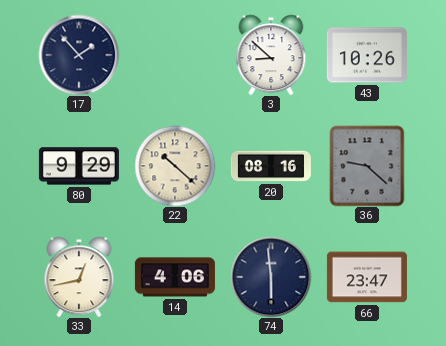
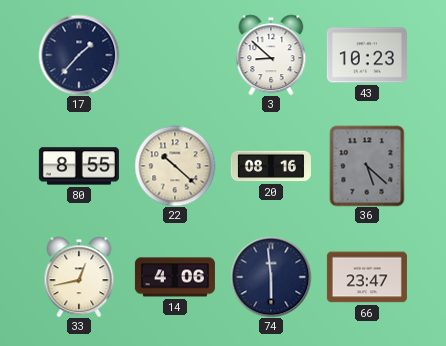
17: 1:53 -> 1:37 (79, 55)
43: 10:26 -> 10:23 (367, 55)
80: 9:29 -> 8:55 (79, 166)
36: 9:22 -> 5:22 (367, 166)
